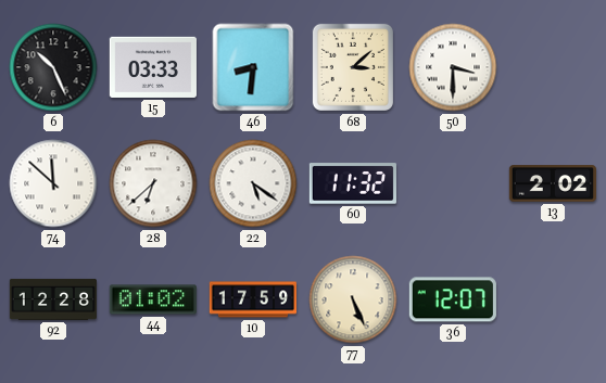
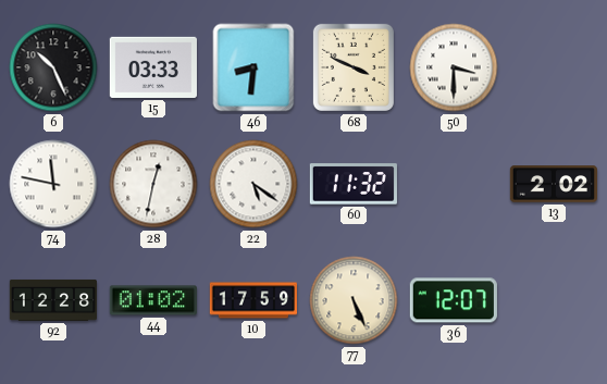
68: 3:08 -> 3:49 (354, 67)
74: 11:52 -> 11:47 (53, 184)
28: 6:38 -> 12:32 (153, 184)
